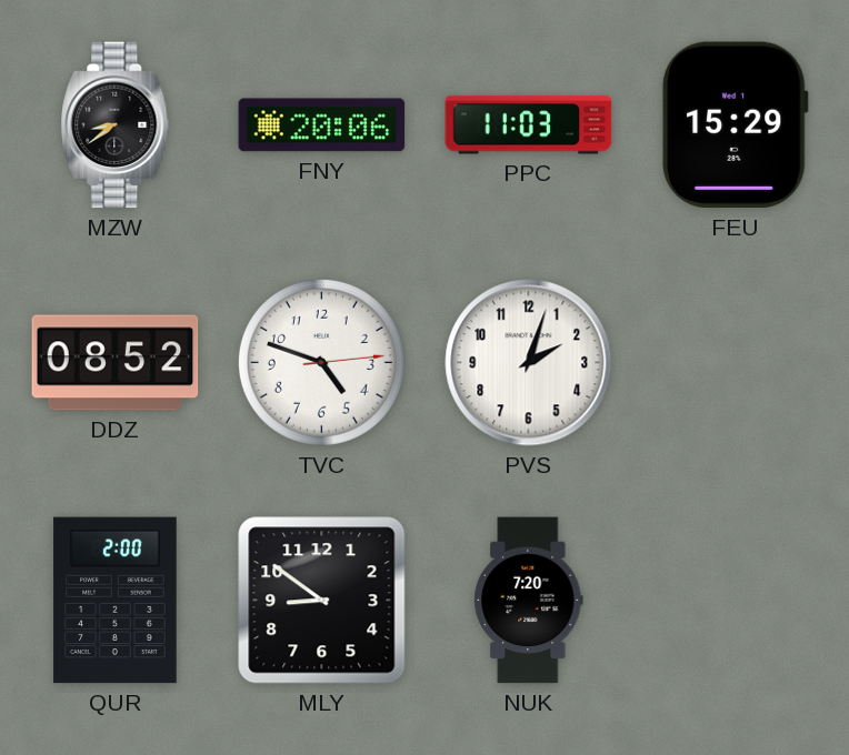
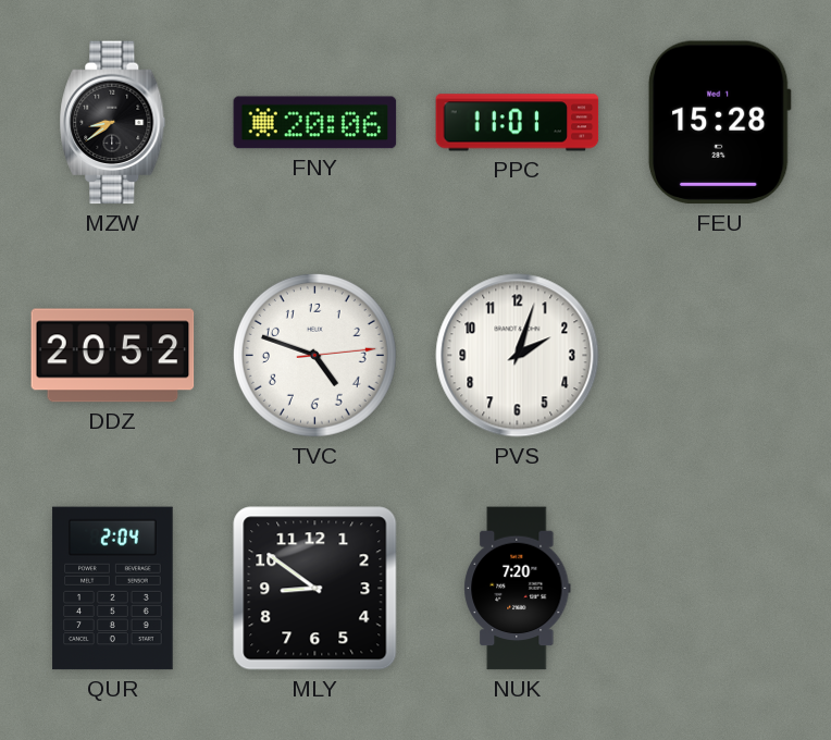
PPC: 11:03 -> 11:01 (518, 123)
FEU: 15:29 -> 15:28 (719, 123)
DDZ: 08:52 -> 20:52 (113, 356)
QUR: 2:00 -> 2:04 (113, 589)
